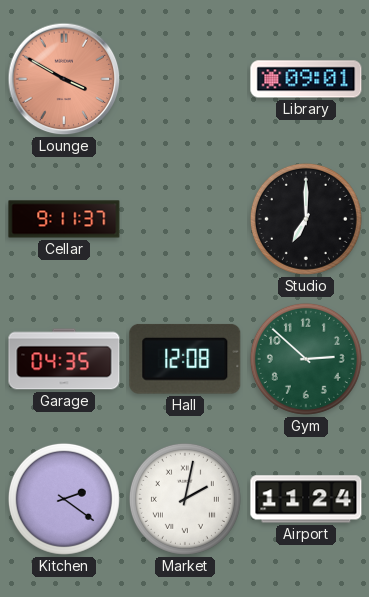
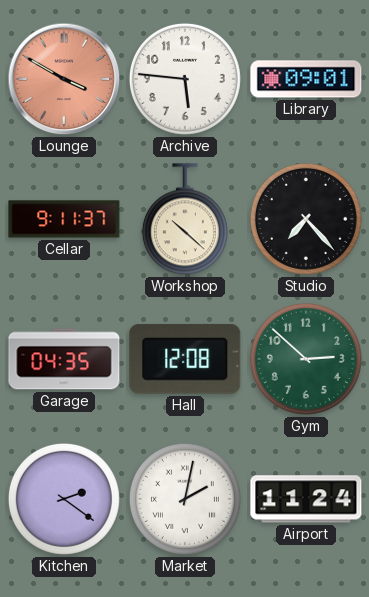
Archive: none -> 5:46 (185, 79)
Workshop: none -> 10:22 (185, 220)
Studio: 7:00 -> 7:23 (306, 219)
